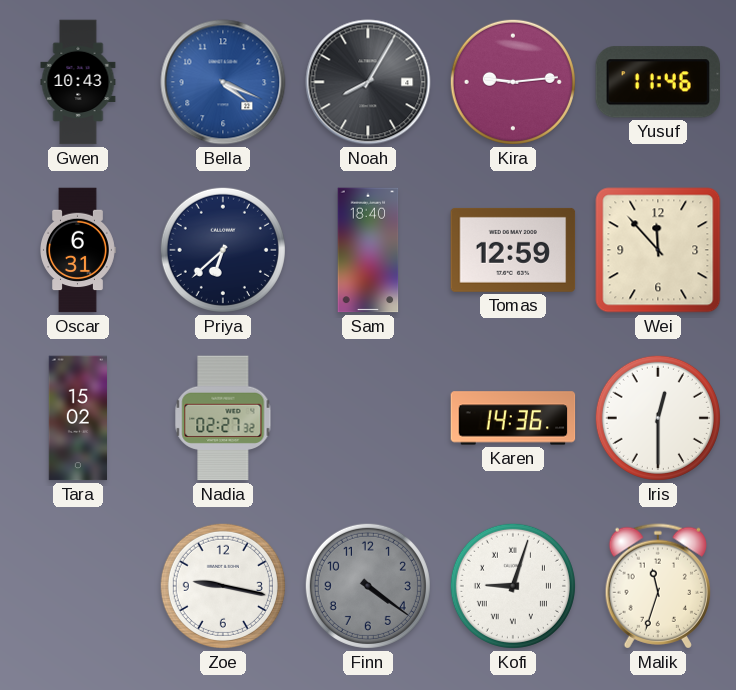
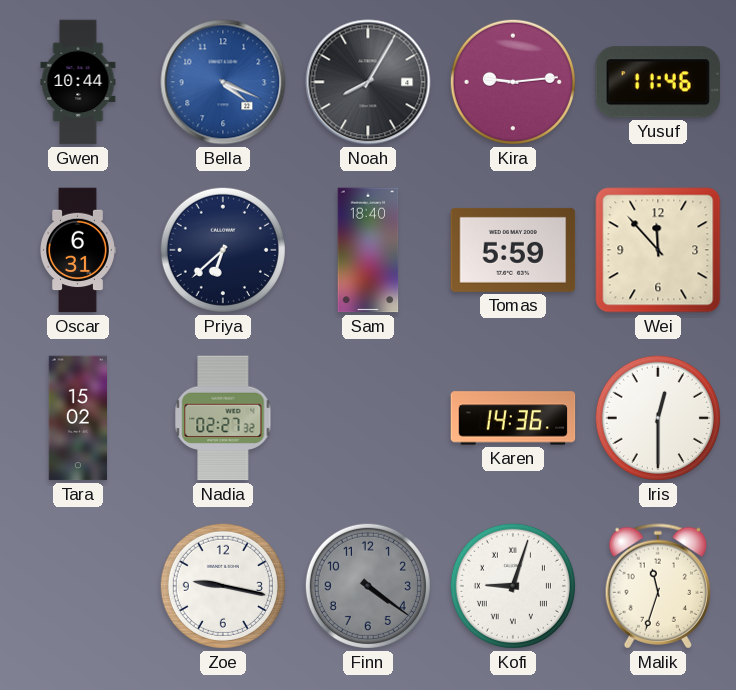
Gwen: 10:43 -> 10:44 (78, 82)
Tomas: 12:59 -> 5:59 (513, 250)
